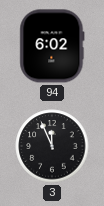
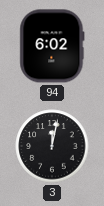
3: 11:56 -> 12:02 (52, 146)
